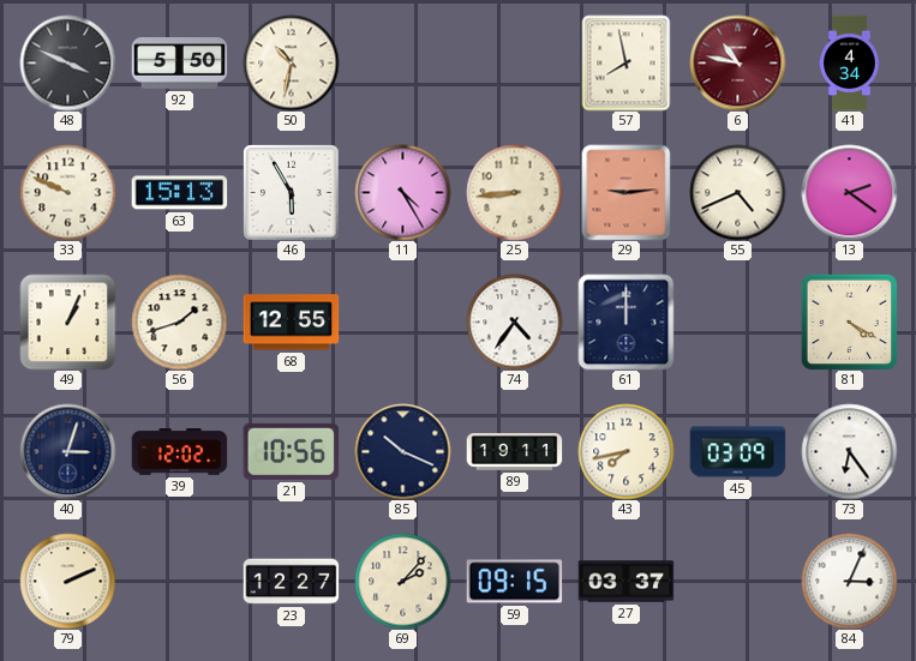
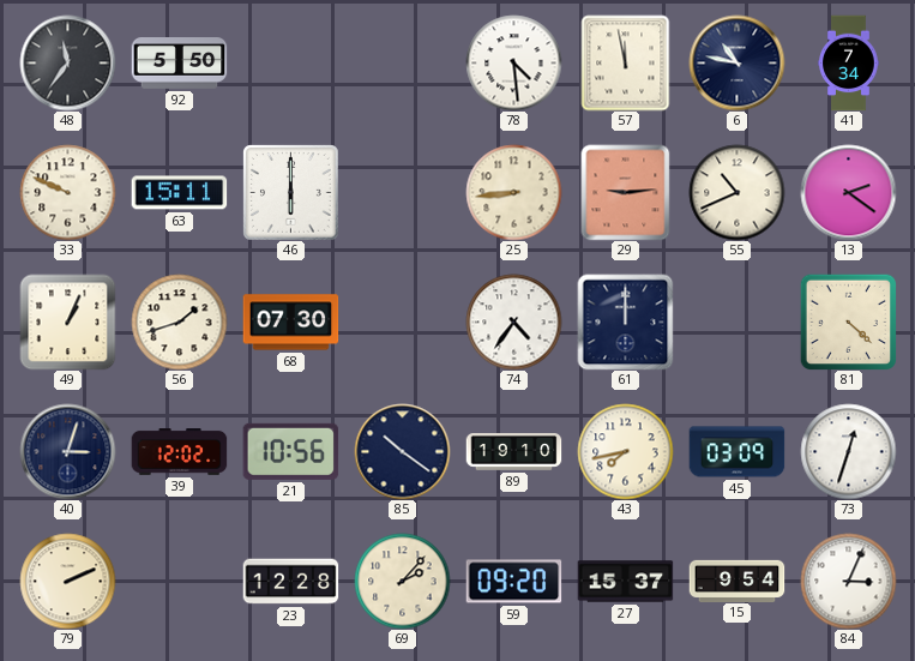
48: 3:49 -> 11:36 (67, 62)
50: 10:32 -> none (291, 62)
78: none -> 4:29 (513, 62)
57: 7:58 -> 11:58 (626, 62)
6 dial: burgundy -> navy (736, 62)
41: 4:34 -> 7:34 (849, 62)
63: 15:13 -> 15:11 (179, 193)
46: 5:55 -> 6:00 (291, 193)
11: 4:25 -> none (402, 192)
55: 4:41 -> 10:41 (736, 192)
68: 12:55 -> 07:30 (290, 323)
81: 4:20 -> 4:22 (848, 322)
85: 10:19 -> 10:21 (402, 451)
89: 19:11 -> 19:10 (513, 452)
73: 6:24 -> 12:33 (848, 451)
23: 12:27 -> 12:28 (290, 582)
59: 09:15 -> 09:20 (513, 582)
27: 03:37 -> 15:37 (625, 582)
15: none -> 9:54 (736, 581)
